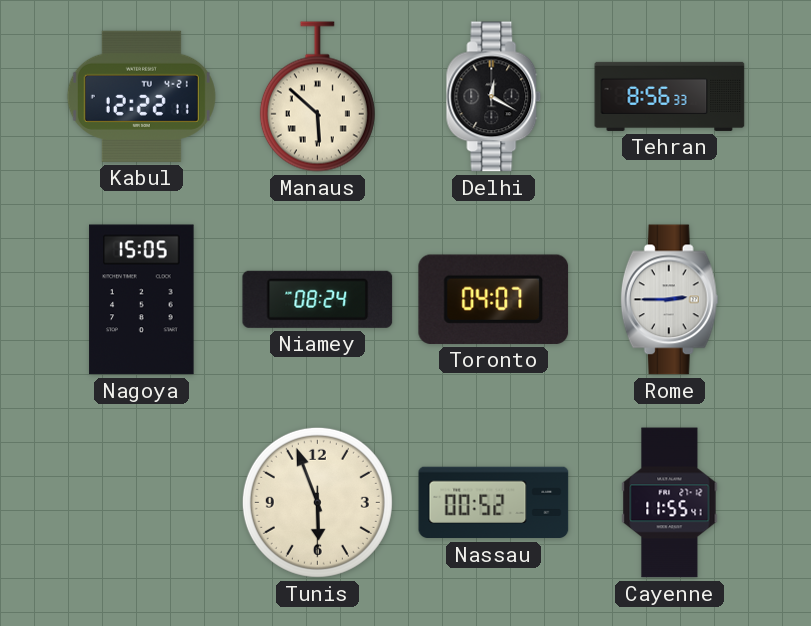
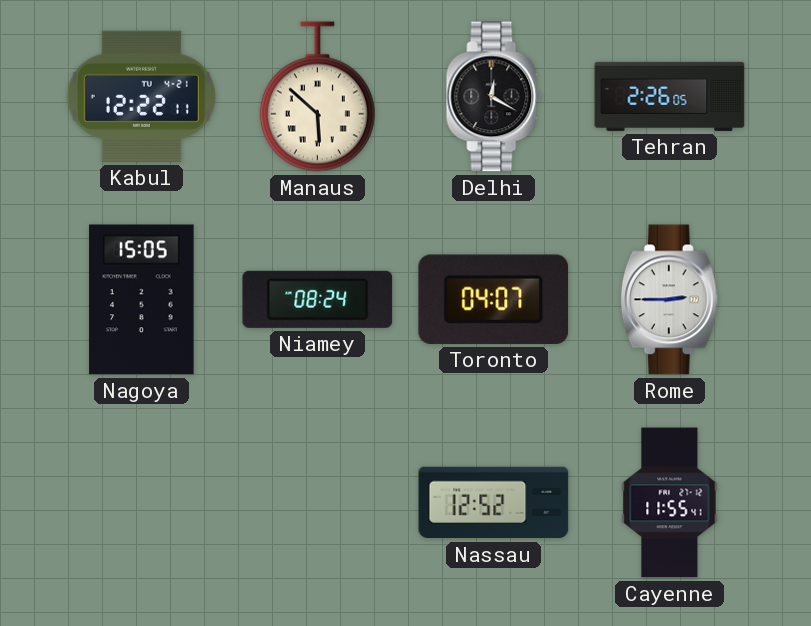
Tehran: 8:56 -> 2:26 (670, 96)
Tunis: 5:56 -> none (317, 502)
Nassau: 00:52 -> 12:52 (494, 503)
